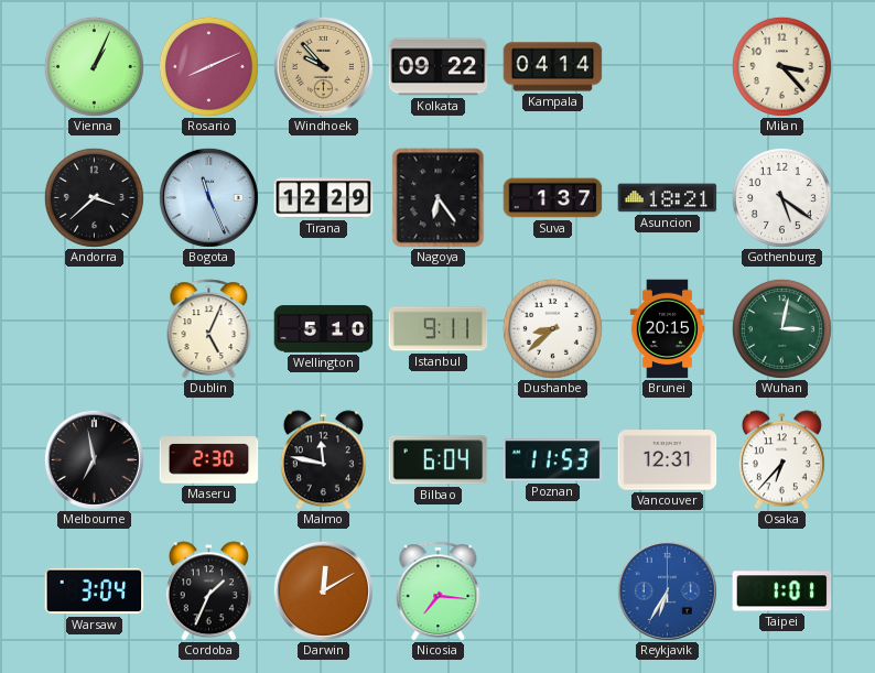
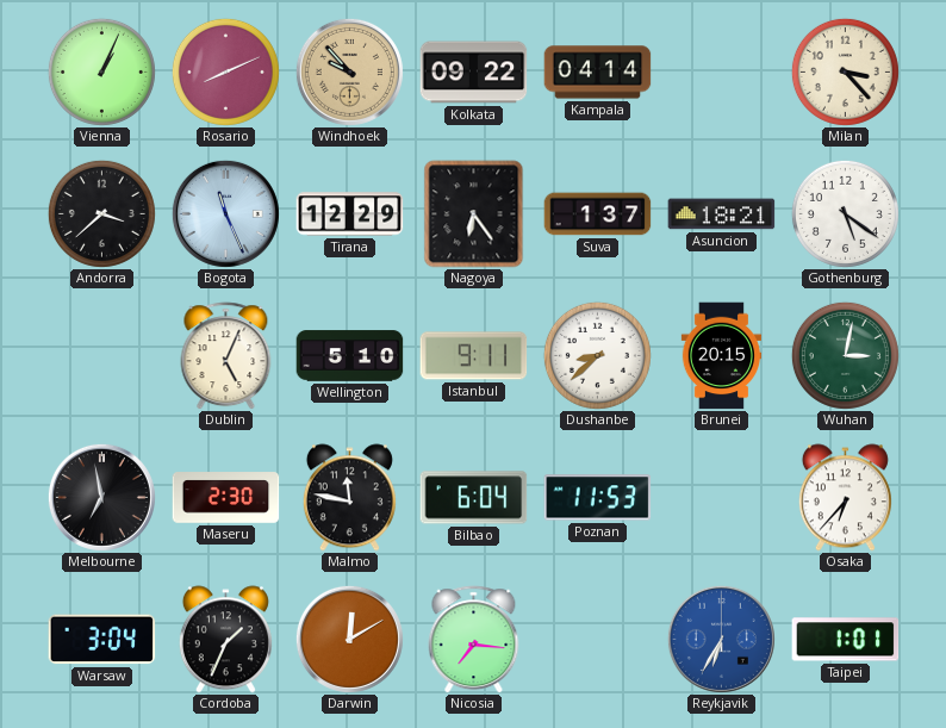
Vancouver: 12:31 -> none (668, 460)
